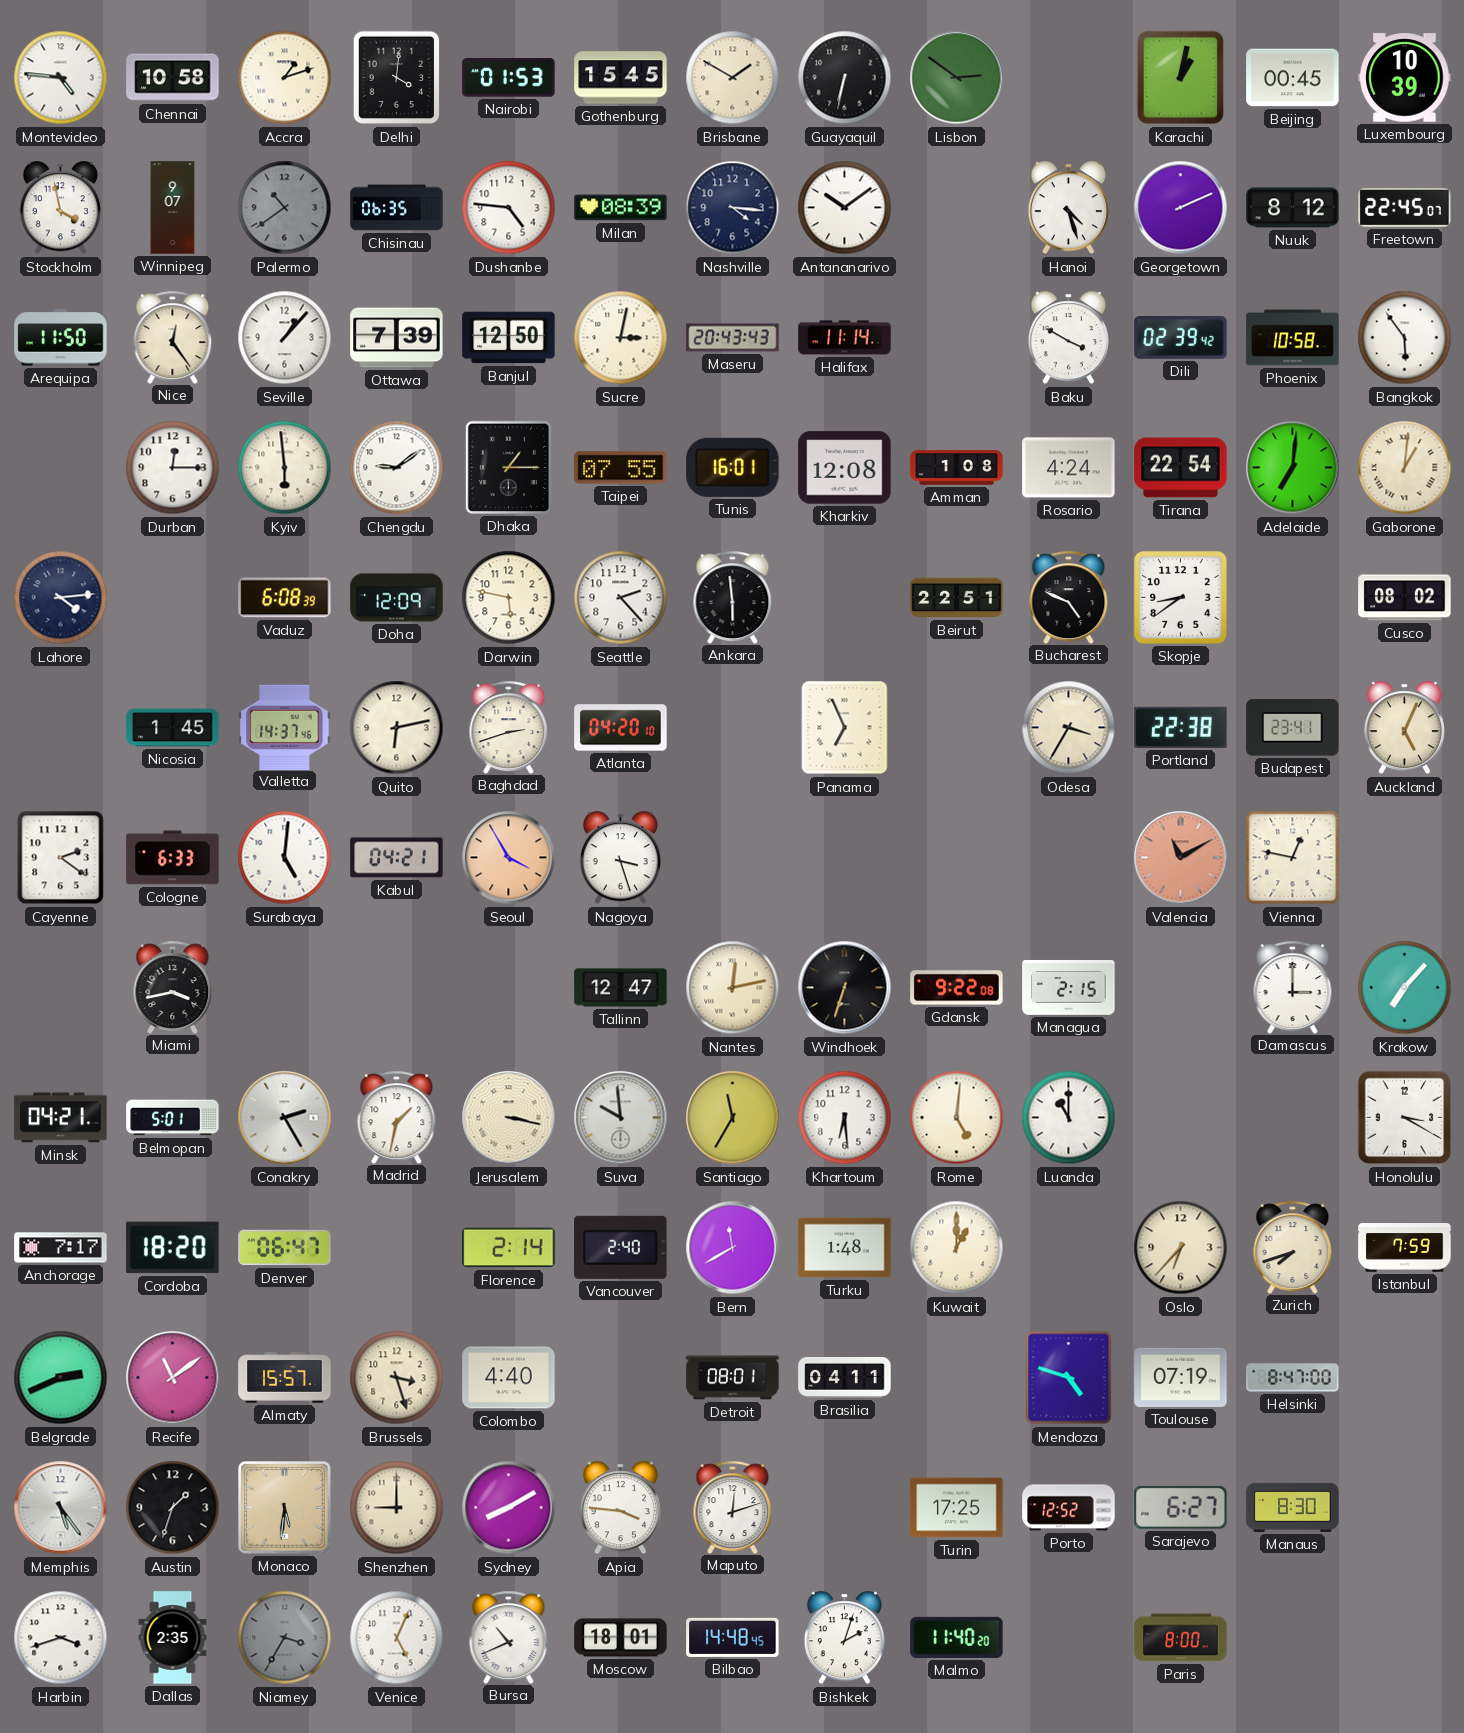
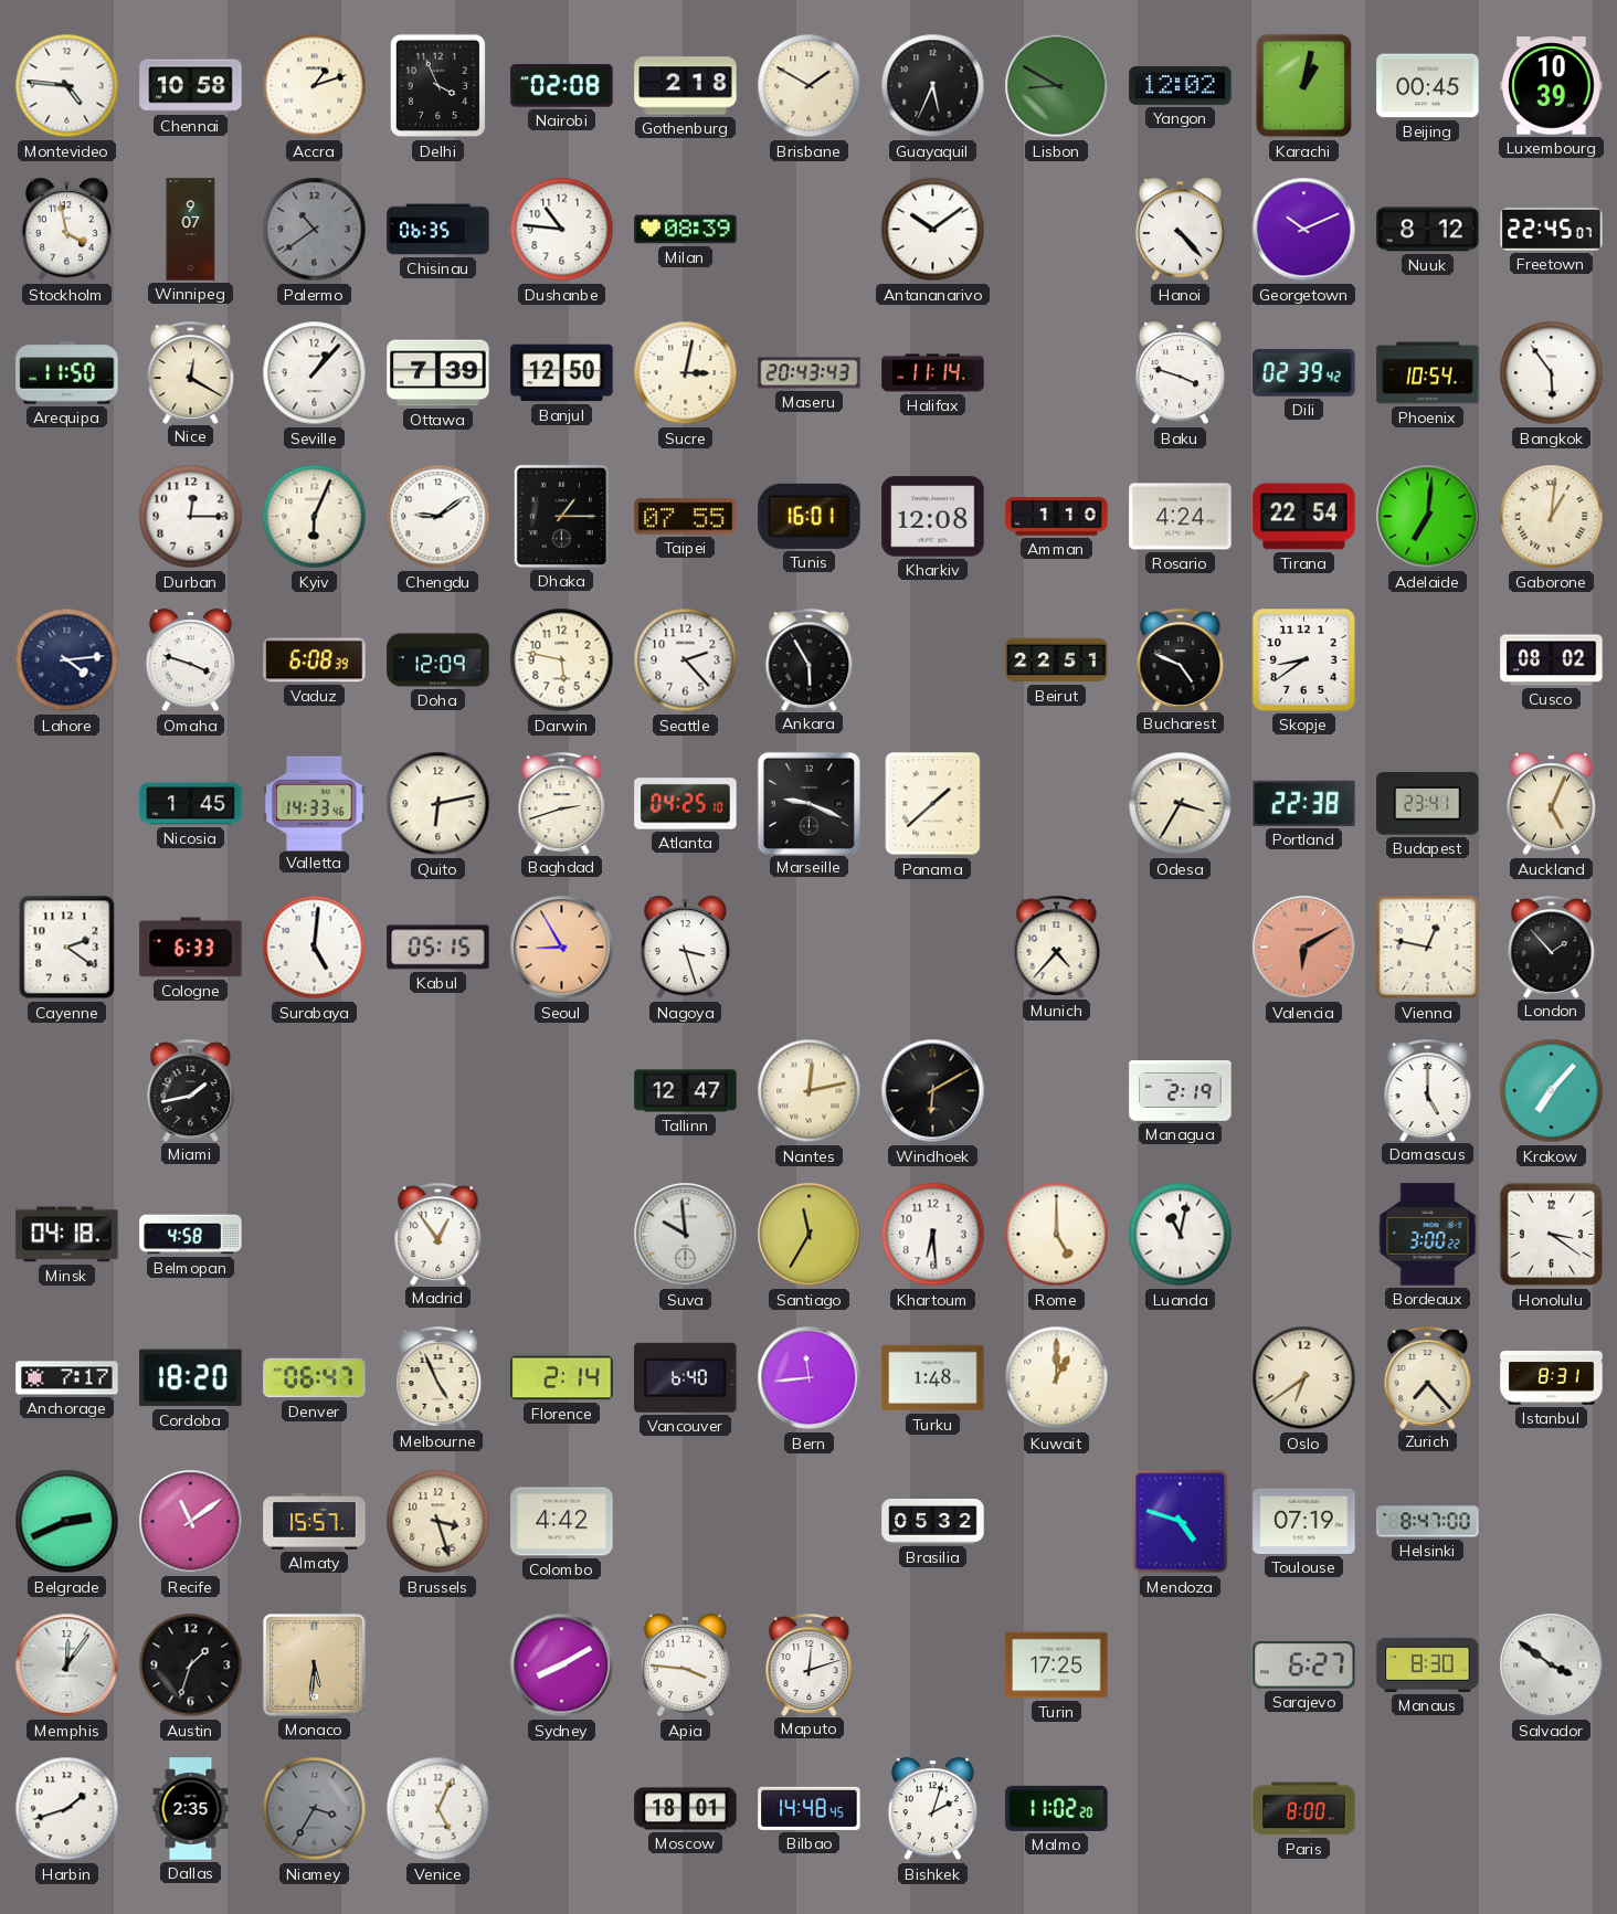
Delhi: 4:01 -> 3:56 (437, 86)
Nairobi: 01:53 -> 02:08 (562, 86)
Gothenburg: 15:45 -> 2:18 (686, 86)
Guayaquil: 6:32 -> 5:34 (933, 86)
Lisbon: 2:51 -> 8:50 (1057, 86)
Yangon: none -> 12:02 (1181, 85)
Dushanbe: 4:46 -> 10:46 (562, 230)
Nashville: 4:16 -> none (733, 208)
Hanoi: 4:27 -> 4:23 (1180, 230)
Georgetown: 2:11 -> 10:11 (1304, 230)
Nice: 12:24 -> 12:20 (191, 372)
Baku: 3:50 -> 3:48 (1180, 373)
Phoenix: 10:58 -> 10:54 (1428, 373)
Kyiv: 5:59 -> 6:04 (315, 517)
Amman: 1:08 -> 1:10 (1057, 517)
Omaha: none -> 3:48 (190, 660)
Ankara: 5:59 -> 5:55 (810, 659)
Valletta: 14:37 -> 14:33 (315, 803)
Atlanta: 04:20 -> 04:25 (686, 804)
Marseille: none -> 9:19 (808, 803)
Panama: 6:56 -> 1:38 (933, 804)
Kabul: 04:21 -> 05:15 (438, 948)
Seoul: 3:55 -> 8:55 (562, 948)
Munich: none -> 4:37 (1057, 947)
Valencia: 11:10 -> 6:10 (1304, 948)
London: none -> 1:53 (1552, 947)
Miami: 3:43 -> 1:43 (191, 1090)
Windhoek: 6:33 -> 6:10 (933, 1091)
Gdansk: 9:22 -> none (957, 988)
Managua: 2:15 -> 2:19 (1181, 1090)
Damascus: 3:00 -> 5:00 (1428, 1090)
Minsk: 04:21 -> 04:18 (67, 1235)
Belmopan: 5:01 -> 4:58 (191, 1235)
Conakry: 2:25 -> none (285, 1118)
Madrid: 1:32 -> 12:54 (438, 1234)
Jerusalem: 3:17 -> none (509, 1118)
Rome: 5:01 -> 5:00 (1057, 1235)
Luanda: 11:00 -> 11:02 (1181, 1235)
Bordeaux: none -> 3:00 (1428, 1235)
Honolulu: 3:20 -> 3:21 (1552, 1235)
Melbourne: none -> 4:56 (438, 1377)
Vancouver: 2:40 -> 6:40 (686, 1377)
Bern: 11:40 -> 11:44 (810, 1378)
Oslo: 6:37 -> 6:39 (1304, 1378)
Zurich: 7:42 -> 7:23 (1428, 1377)
Istanbul: 7:59 -> 8:31 (1552, 1378)
Colombo: 4:40 -> 4:42 (562, 1522)
Detroit: 08:01 -> none (733, 1378)
Brasilia: 04:11 -> 05:32 (933, 1522)
Memphis: 5:24 -> 12:06 (67, 1666)
Shenzhen: 9:00 -> none (397, 1508)
Porto: 12:52 -> none (1069, 1508)
Salvador: none -> 3:51 (1552, 1666)
Harbin: 3:42 -> 1:42 (67, 1809)
Bursa: 10:41 -> none (509, 1637)
Malmo: 11:40 -> 11:02 (1057, 1808)
